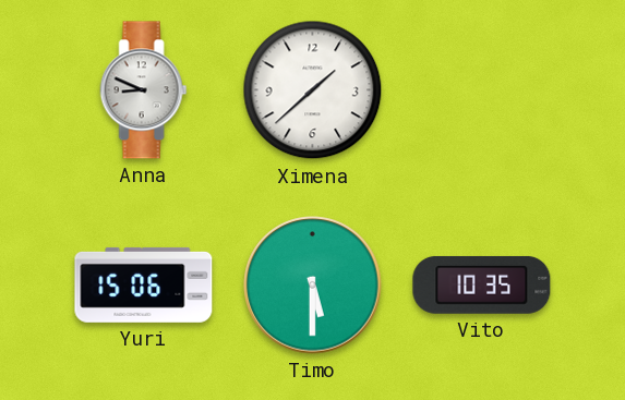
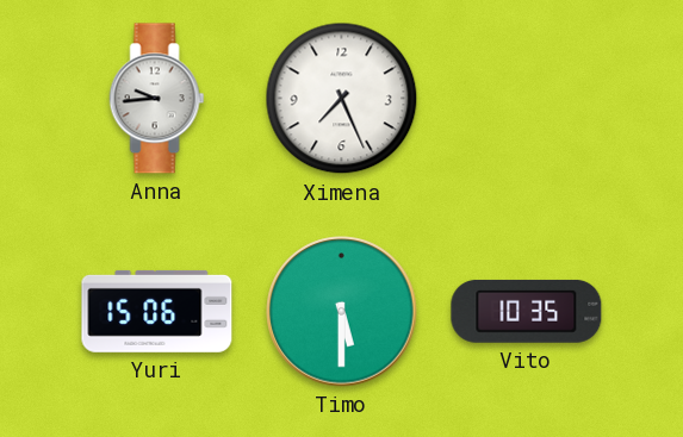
Anna: 8:49 -> 9:44 (157, 99)
Ximena: 1:38 -> 7:26 (342, 99)
